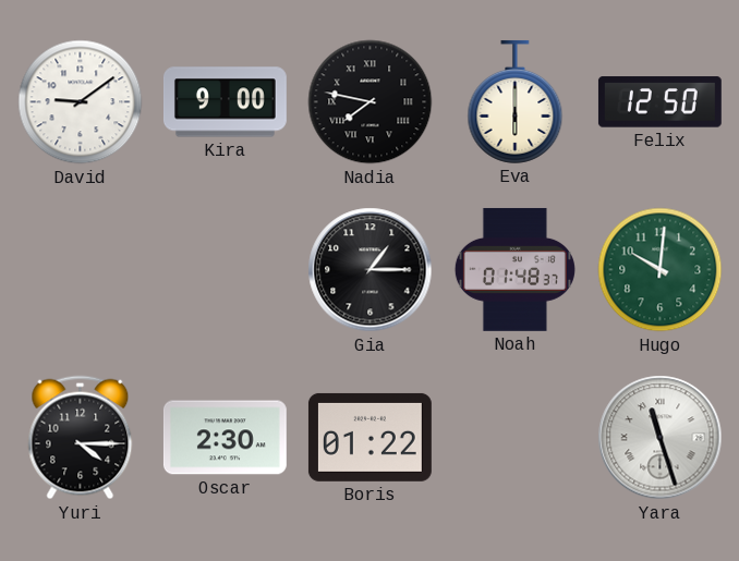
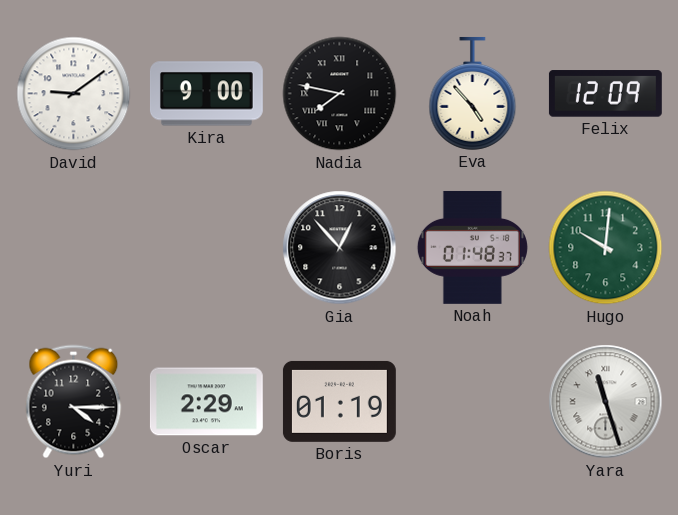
Eva: 6:00 -> 4:53 (473, 93)
Felix: 12:50 -> 12:09 (605, 94)
Gia: 1:15 -> 12:53 (340, 248)
Oscar: 2:30 -> 2:29 (206, 402)
Boris: 01:22 -> 01:19 (339, 401)
